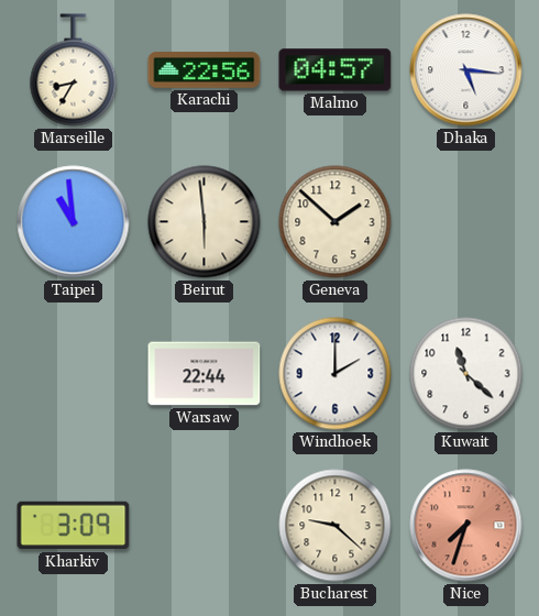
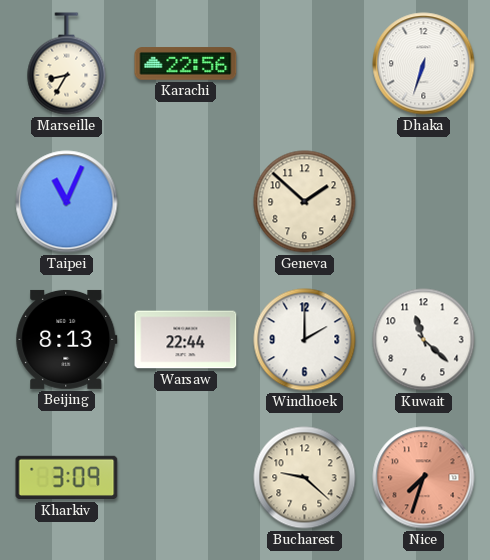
Malmo: 04:57 -> none (335, 70)
Dhaka: 5:16 -> 6:33 (424, 64)
Taipei: 10:59 -> 11:04 (67, 202)
Beirut: 5:59 -> none (205, 222)
Beijing: none -> 8:13 (67, 339)
